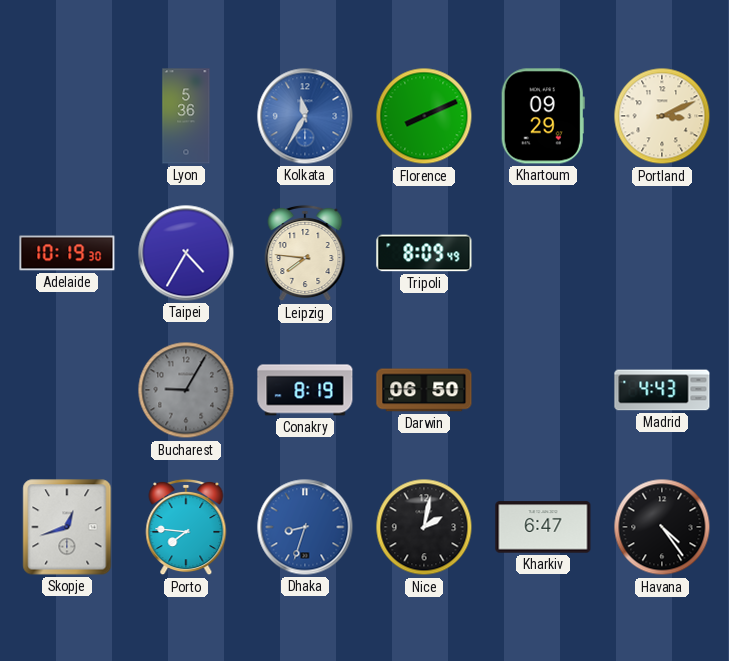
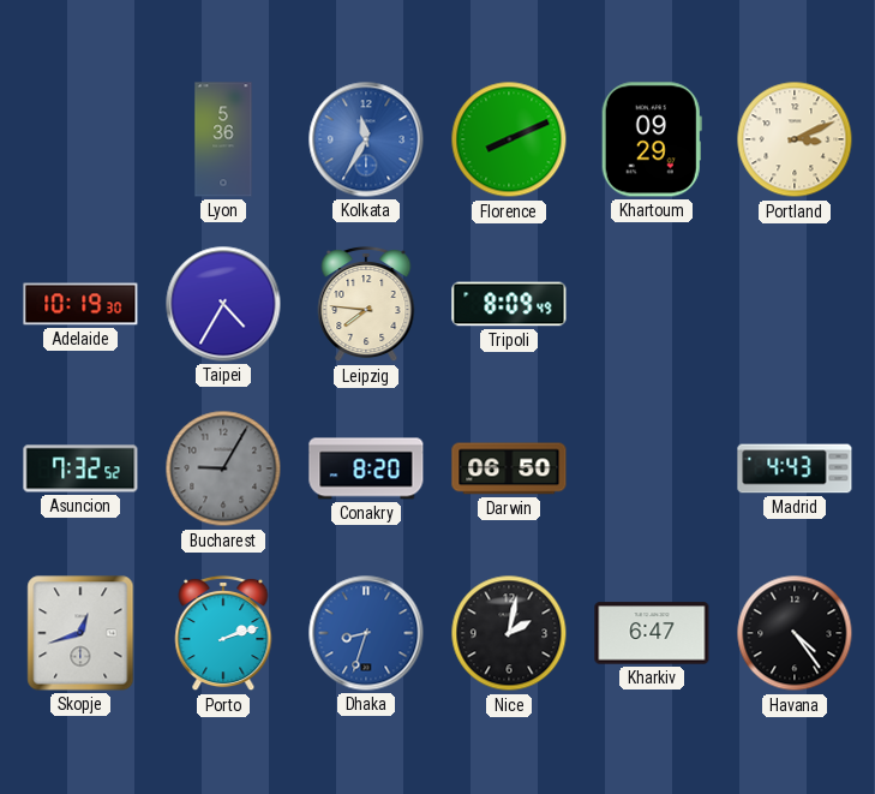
Asuncion: none -> 7:32 (80, 468)
Conakry: 8:19 -> 8:20 (366, 468)
Porto: 7:46 -> 2:12 (223, 633)
